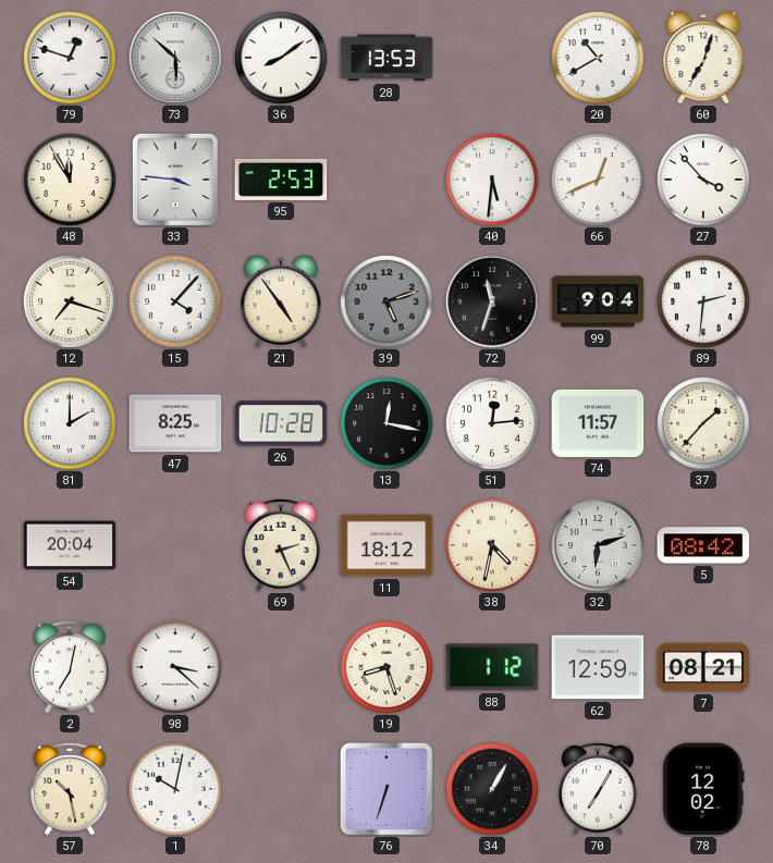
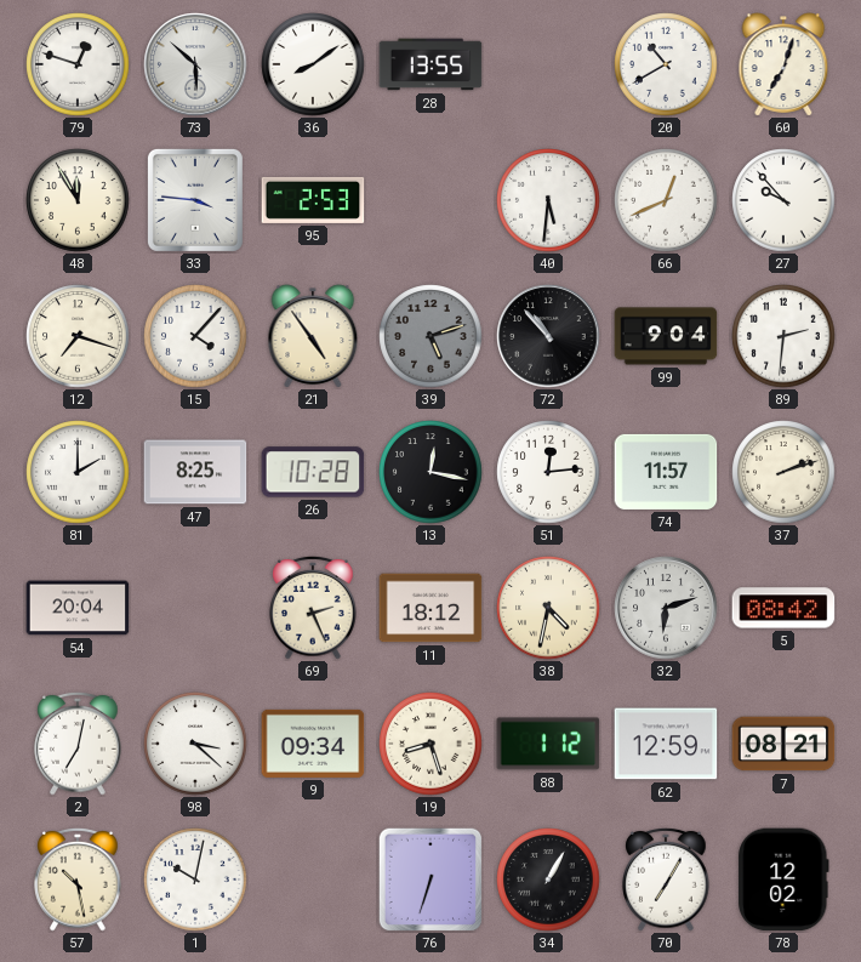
28: 13:53 -> 13:55 (430, 64)
27: 3:53 -> 9:53 (783, 200)
72: 11:33 -> 10:53 (548, 336)
37: 1:37 -> 2:12 (783, 472)
9: none -> 09:34 (313, 744)
